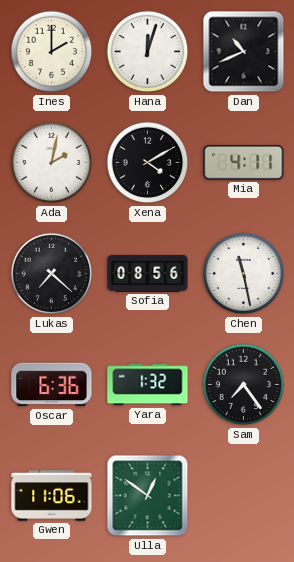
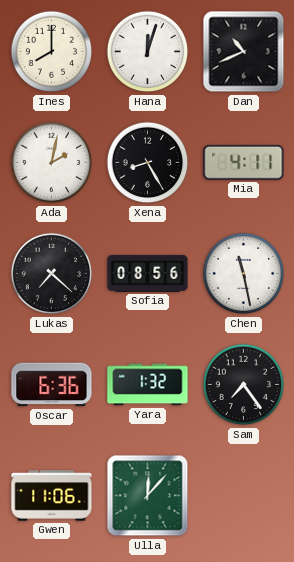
Ines: 2:00 -> 8:00 (52, 52)
Xena: 4:10 -> 8:25 (148, 163)
Ulla: 12:51 -> 12:07 (148, 496)
